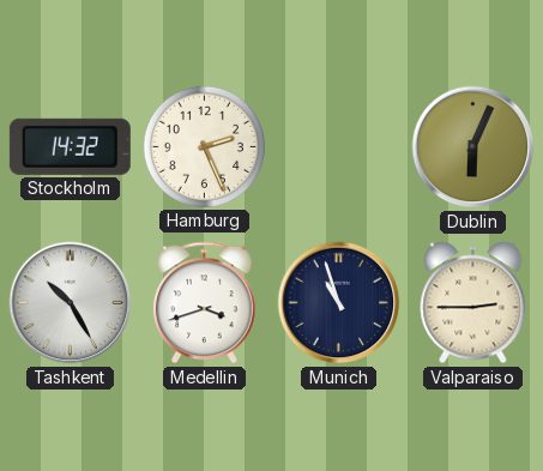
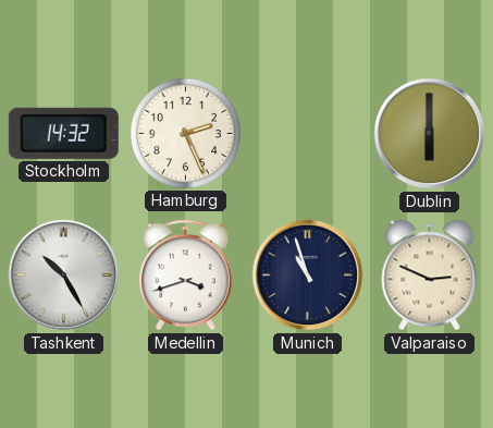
Dublin: 6:04 -> 6:00 (430, 134)
Valparaiso: 2:45 -> 2:49 (430, 276)
